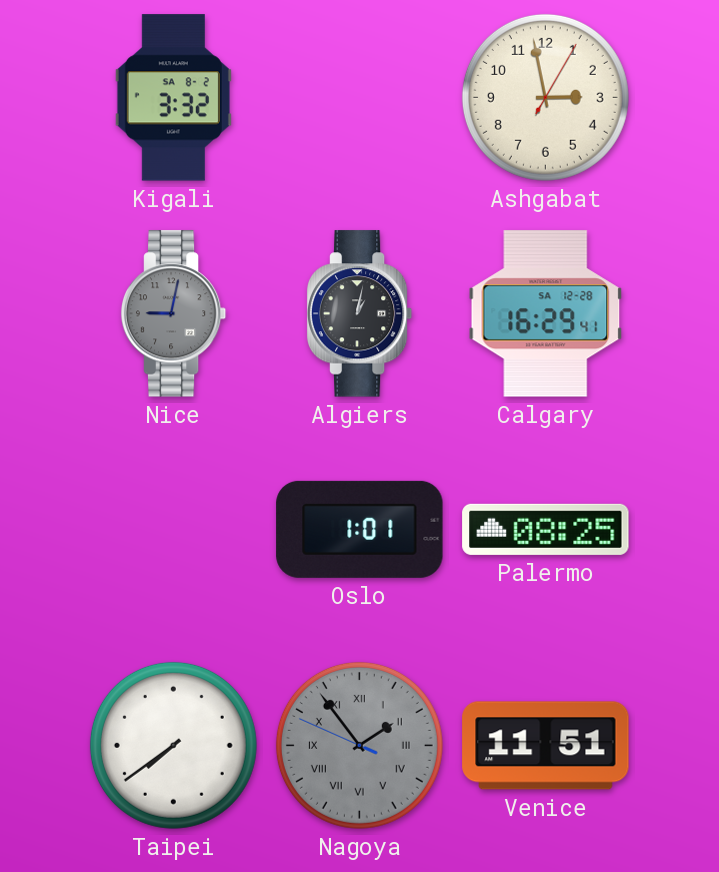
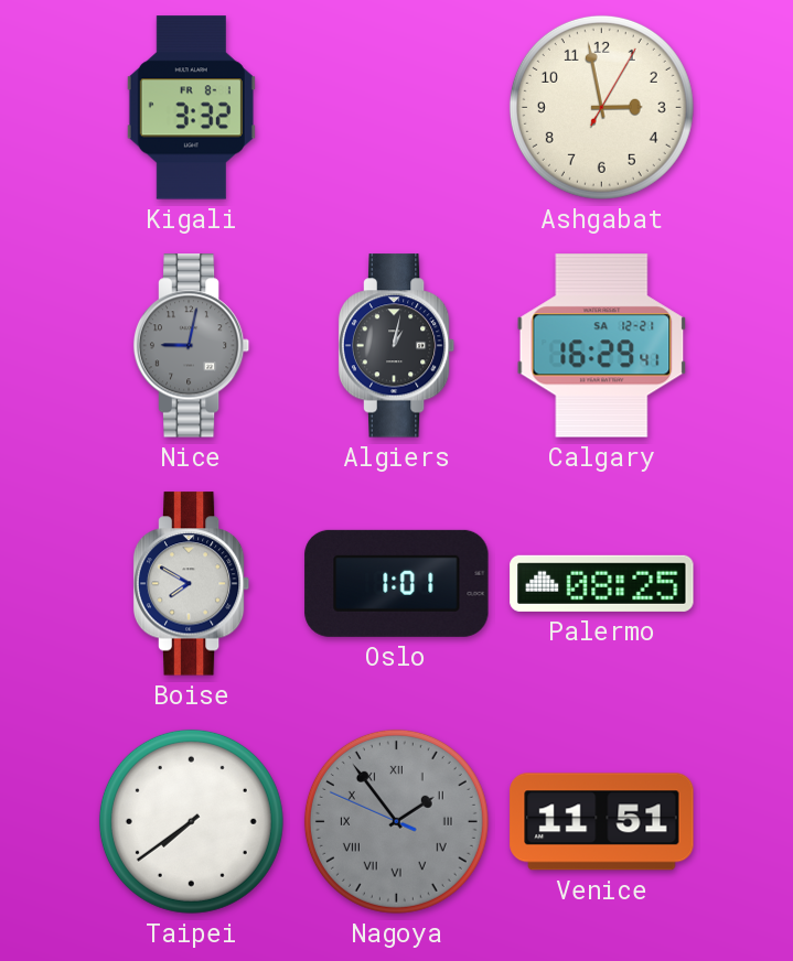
Kigali date: SA 8-2 -> FR 8-1 (191, 108)
Calgary date: SA 12-28 -> SA 12-21 (602, 346)
Boise: none -> 7:50 (192, 584)
